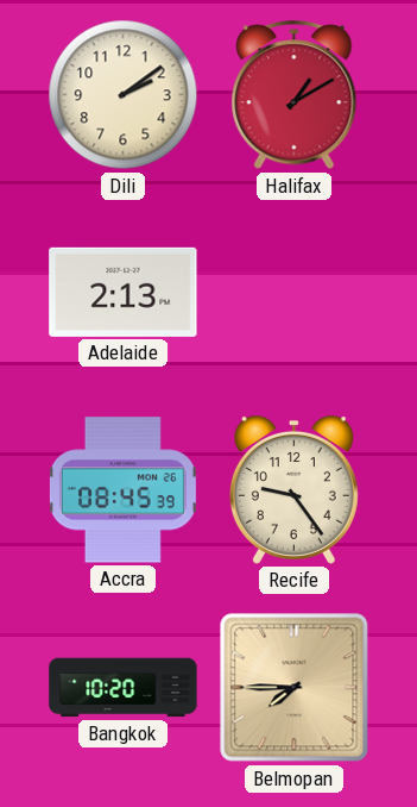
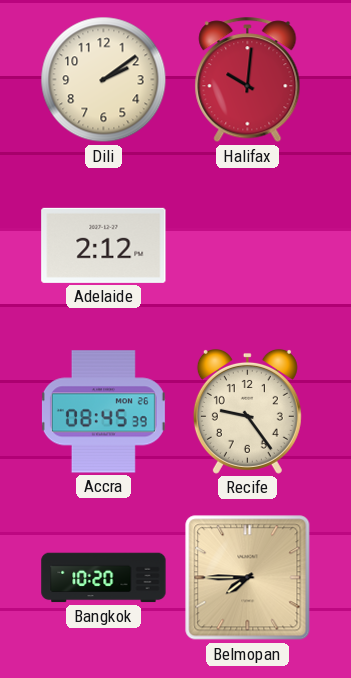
Halifax: 1:10 -> 10:01 (248, 80)
Adelaide: 2:13 -> 2:12 (104, 245)
